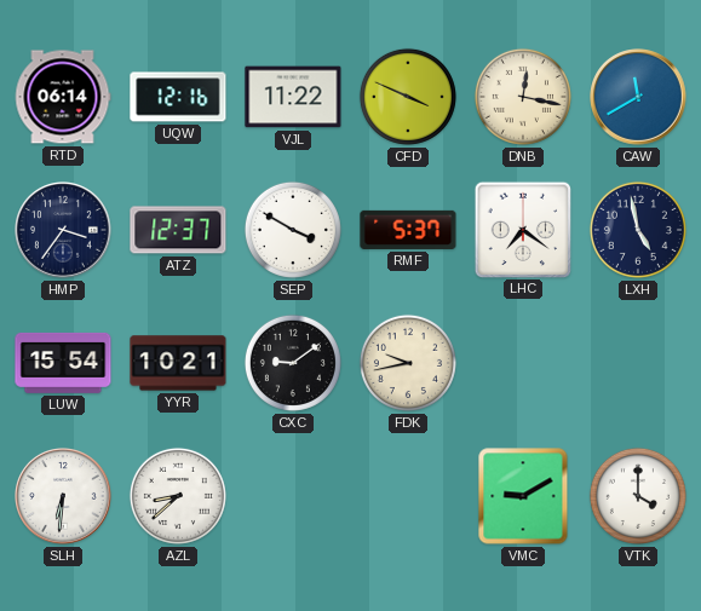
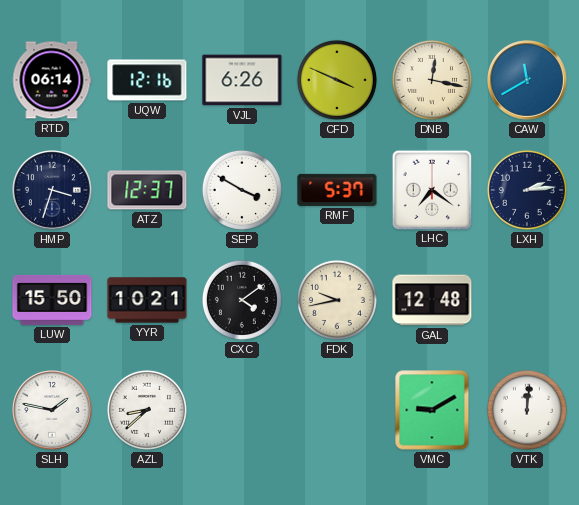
VJL: 11:22 -> 6:26 (242, 80)
HMP: 3:36 -> 3:33 (53, 191)
LXH: 4:58 -> 2:14 (527, 190)
LUW: 15:54 -> 15:50 (52, 300)
CXC: 9:09 -> 4:09 (242, 300)
GAL: none -> 12:48 (432, 300)
SLH: 6:31 -> 1:47 (53, 411)
VTK: 4:00 -> 12:01 (527, 410)
